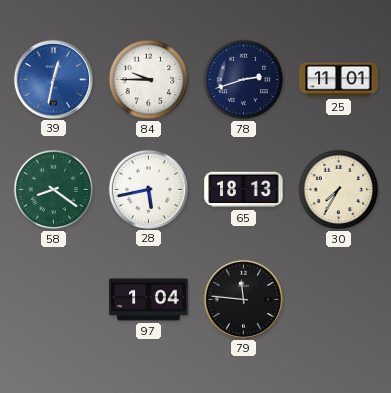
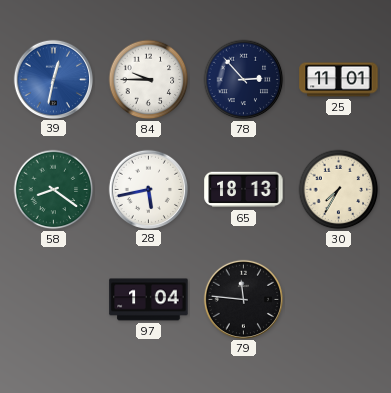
78: 2:42 -> 2:53 (244, 80)
